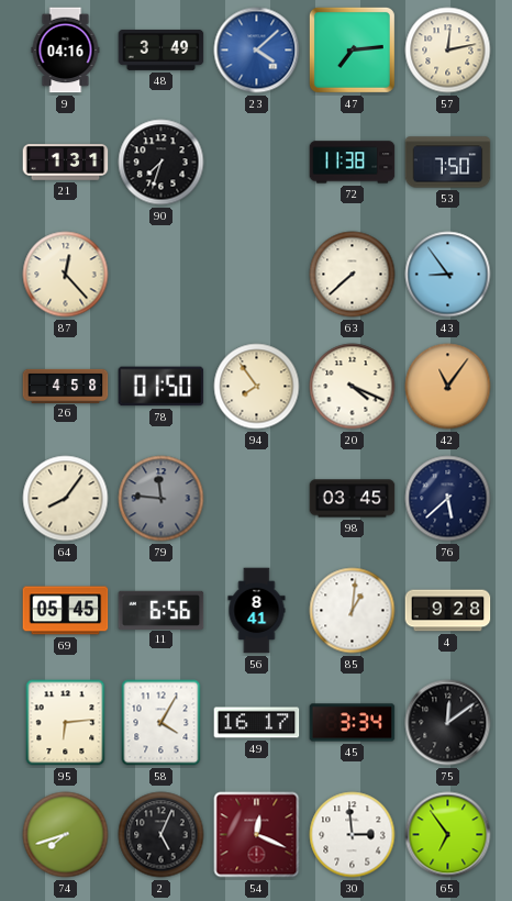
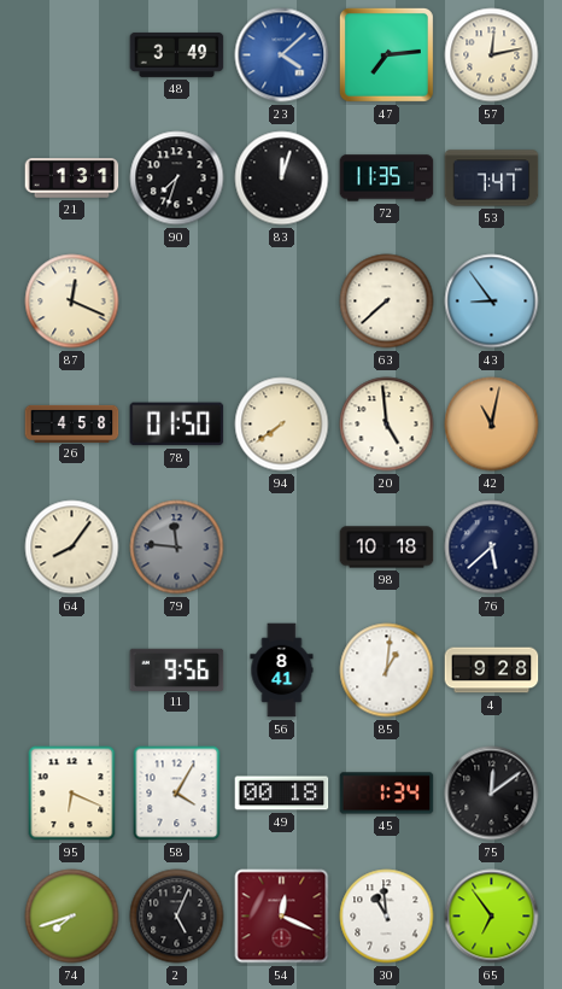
9: 04:16 -> none (66, 51)
83: none -> 12:03 (282, 179)
72: 11:38 -> 11:35 (387, 179)
53: 7:50 -> 7:47 (492, 179)
87: 12:23 -> 12:19 (72, 302)
94: 7:54 -> 7:39 (282, 425)
20: 4:19 -> 4:59 (387, 425)
42: 11:06 -> 11:02 (492, 425)
98: 03:45 -> 10:18 (387, 548)
69: 05:45 -> none (66, 611)
11: 6:56 -> 9:56 (177, 669)
95: 6:14 -> 6:19 (72, 794)
49: 16:17 -> 00:18 (282, 794)
45: 3:34 -> 1:34 (387, 794)
30: 2:59 -> 10:59 (387, 917)
